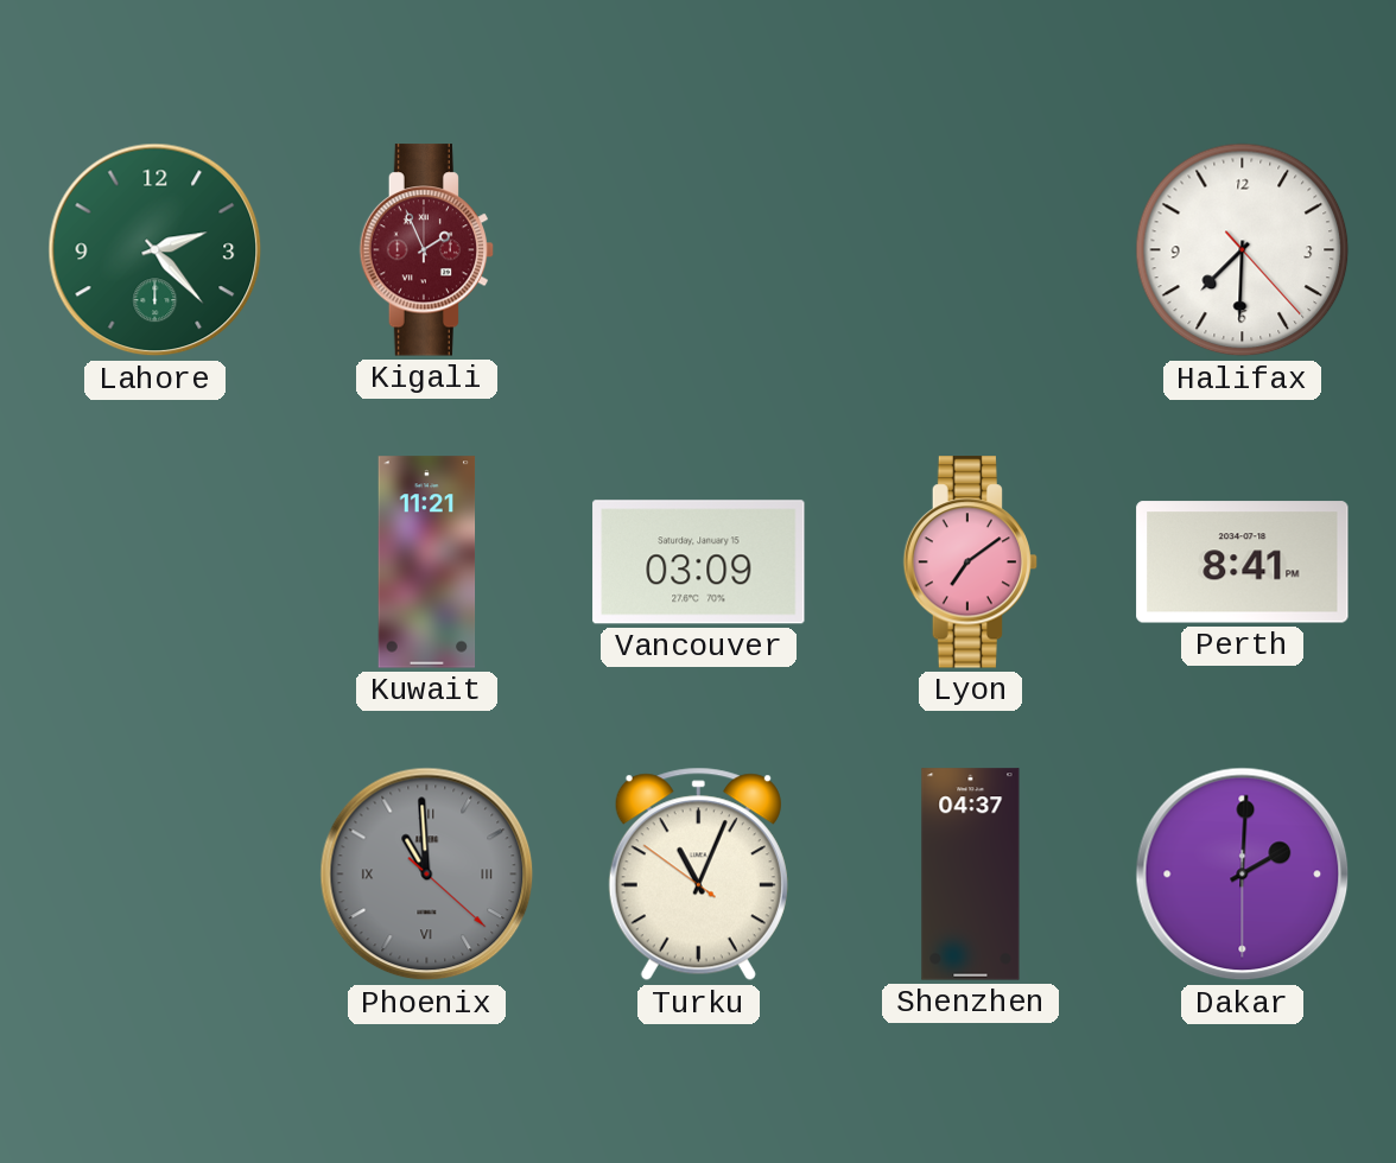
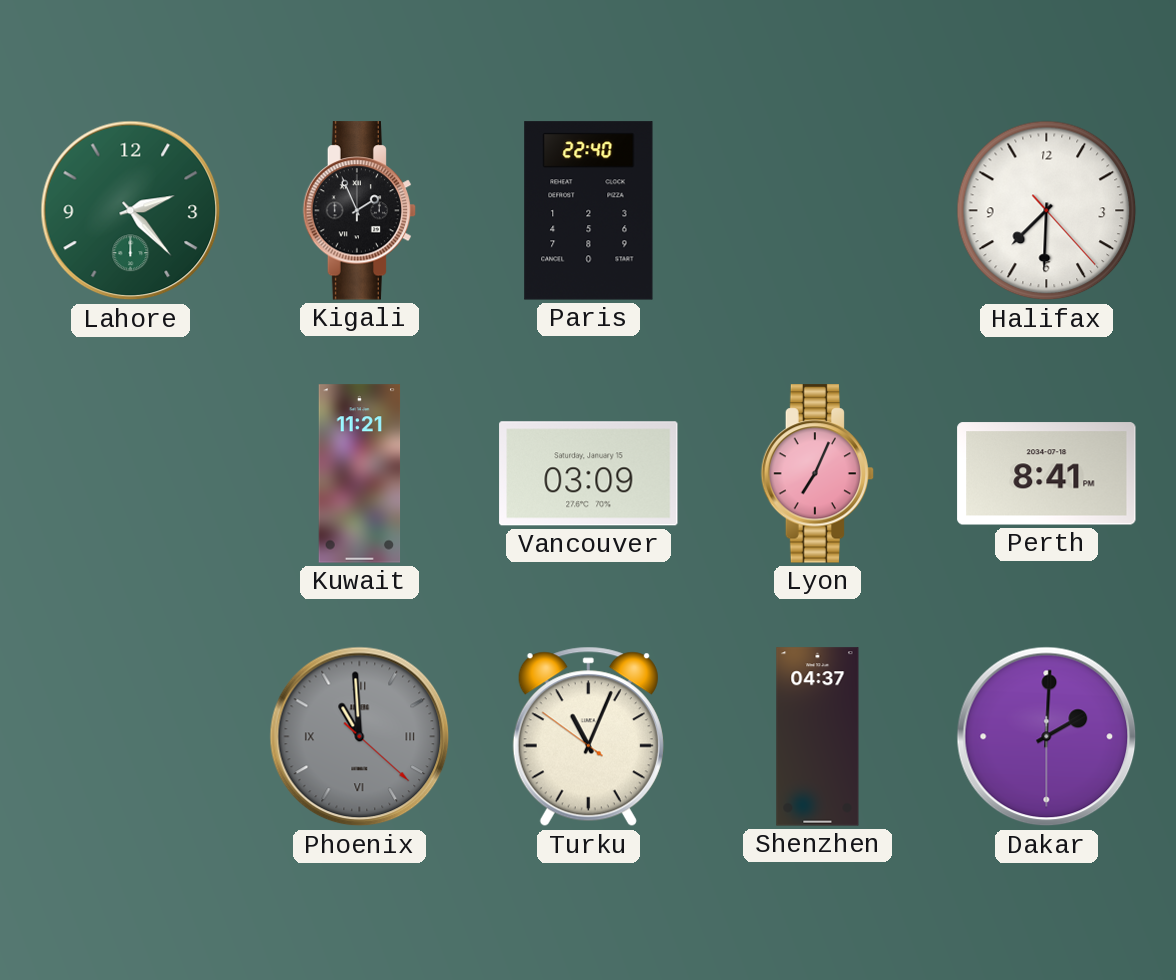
Kigali dial: burgundy -> black (360, 211)
Paris: none -> 22:40 (589, 211)
Lyon: 7:09 -> 7:04 (818, 474)
